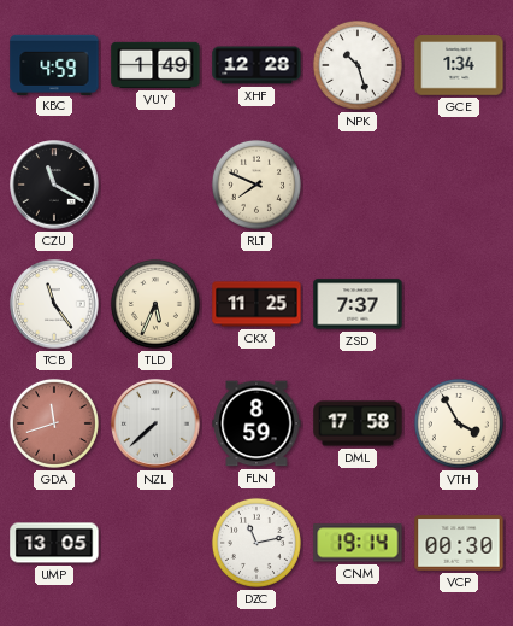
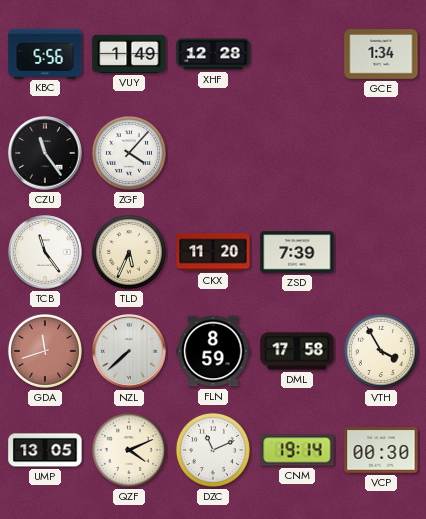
KBC: 4:59 -> 5:56 (45, 53)
NPK: 10:27 -> none (358, 65)
CZU: 11:20 -> 11:24 (45, 153)
ZGF: none -> 4:07 (129, 153)
RLT: 7:49 -> none (256, 185)
CKX: 11:25 -> 11:20 (213, 252)
ZSD: 7:37 -> 7:39 (297, 252)
QZF: none -> 4:11 (129, 450)
DZC: 11:13 -> 11:11 (213, 450)
